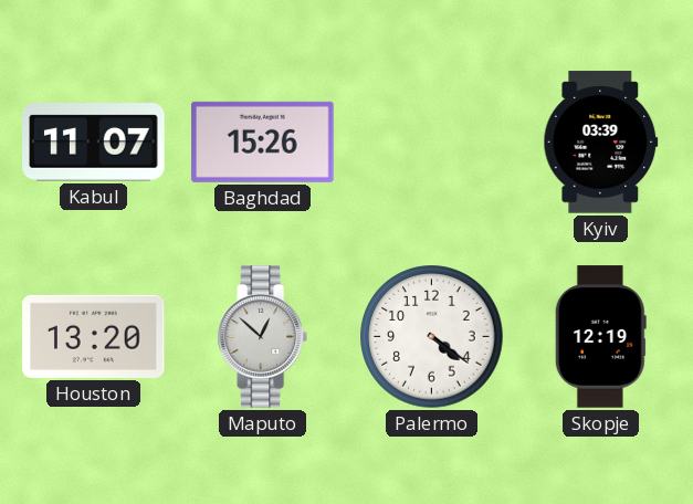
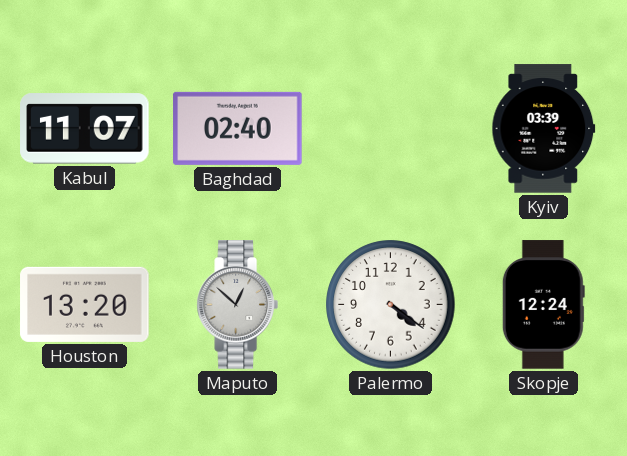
Baghdad: 15:26 -> 02:40 (238, 128)
Skopje: 12:19 -> 12:24 (543, 305)
